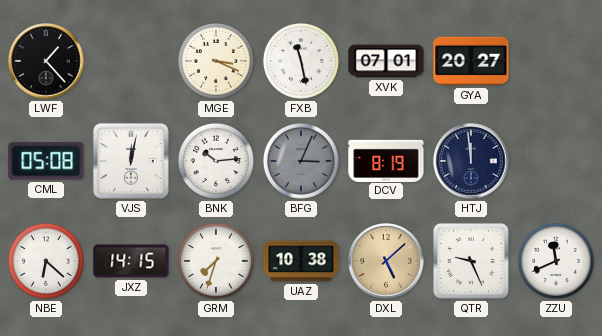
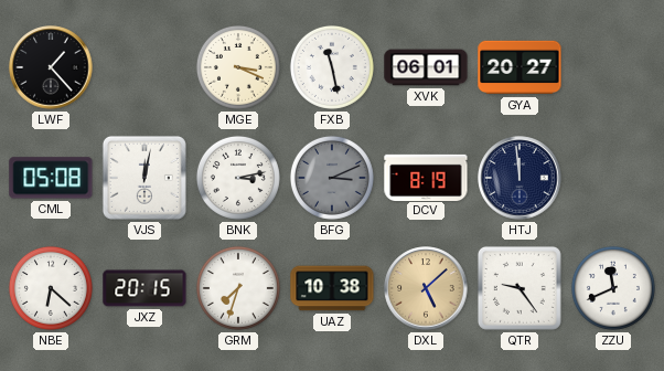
XVK: 07:01 -> 06:01 (426, 67)
BNK: 10:14 -> 3:13 (238, 178)
BFG: 3:04 -> 3:11 (332, 178)
JXZ: 14:15 -> 20:15 (144, 288)
QTR: 9:26 -> 9:24 (520, 288)
